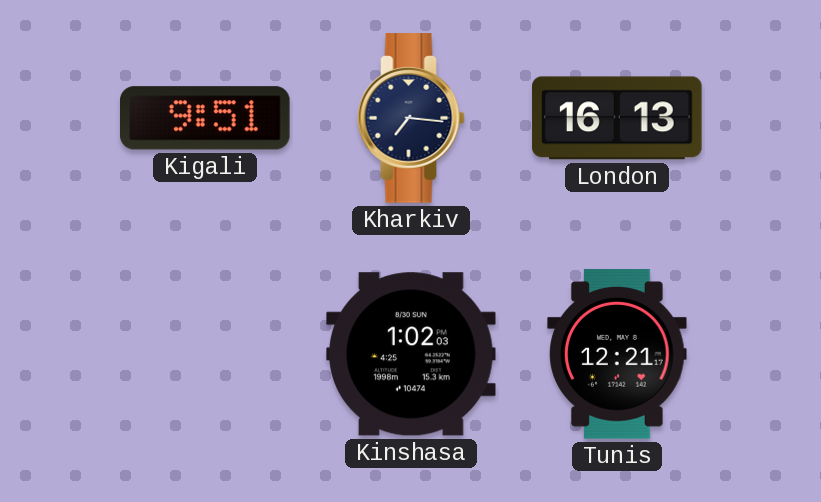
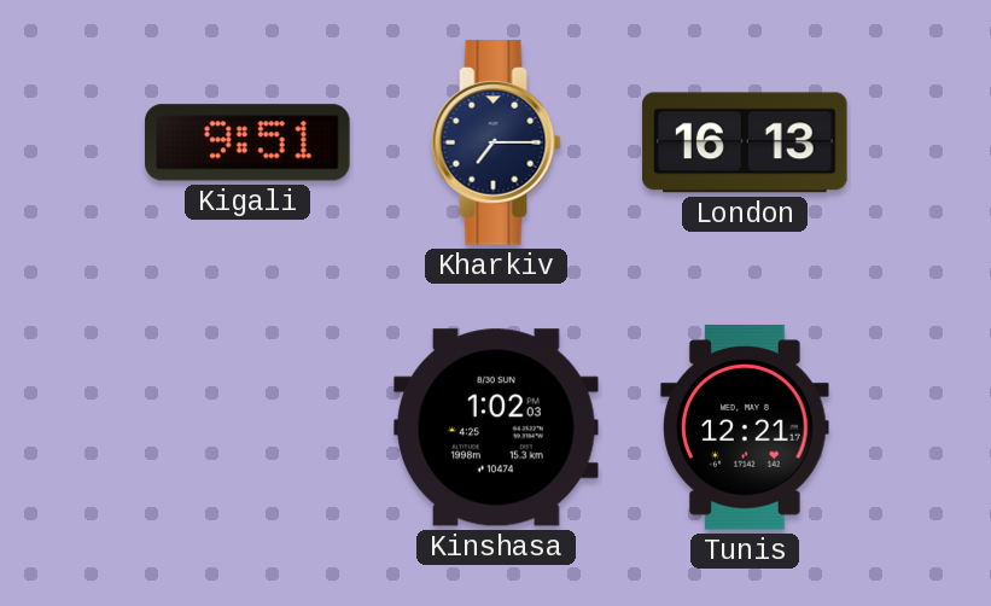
Kharkiv: 7:16 -> 7:15 (496, 142)
